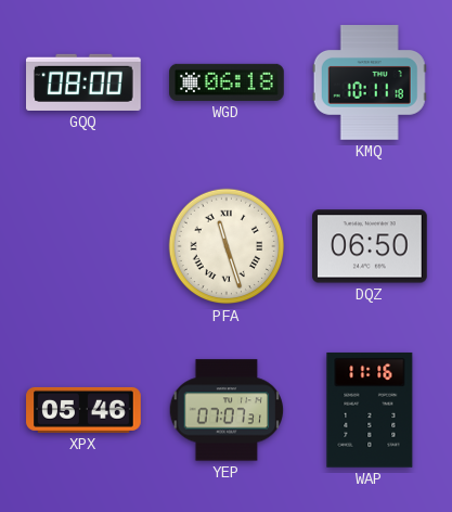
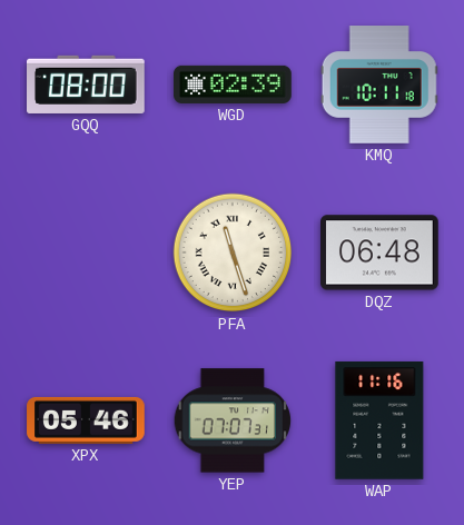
WGD: 06:18 -> 02:39 (233, 85)
DQZ: 06:50 -> 06:48 (381, 252)
